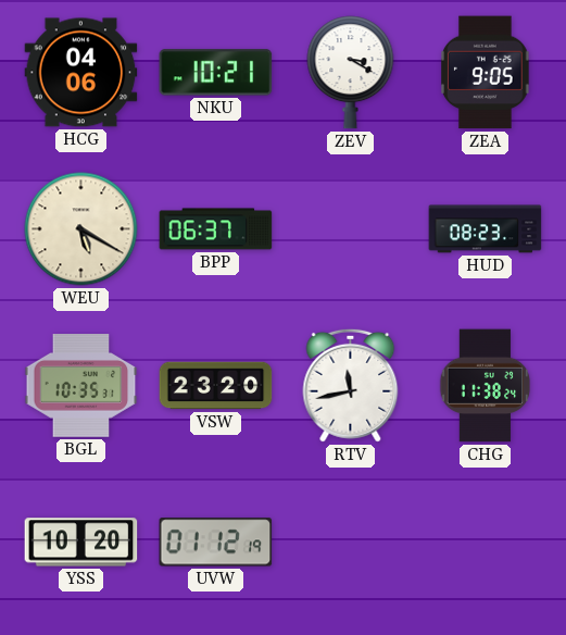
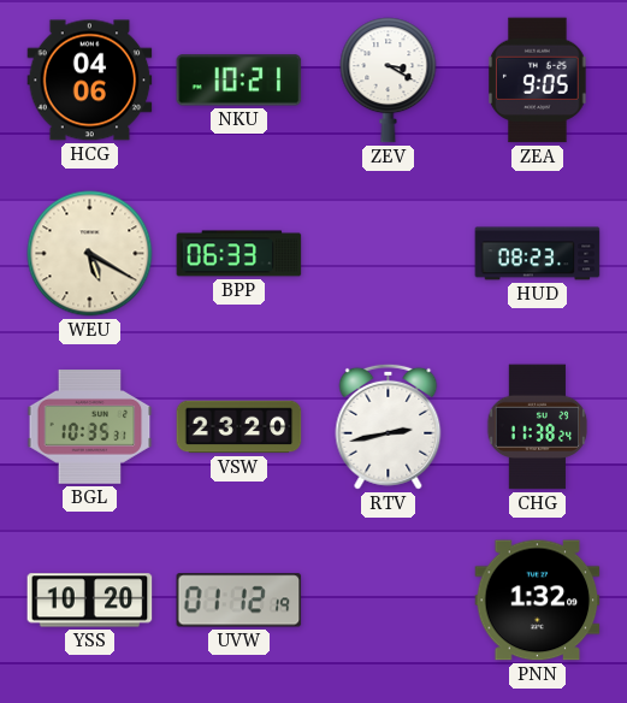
BPP: 06:37 -> 06:33 (239, 254)
RTV: 11:43 -> 2:43 (389, 426)
PNN: none -> 1:32 (538, 601)
